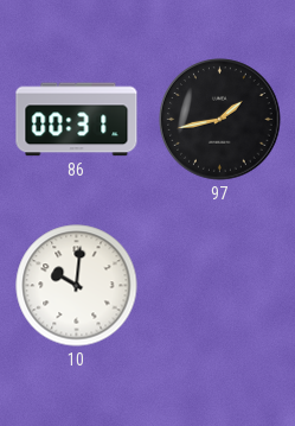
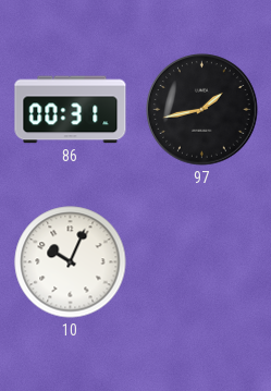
10: 10:01 -> 10:04 (71, 262)
